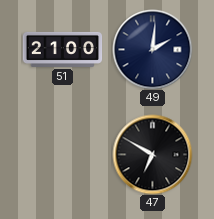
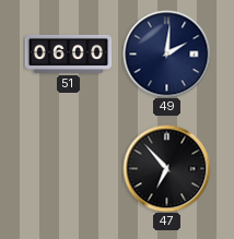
51: 21:00 -> 06:00 (68, 53)
47: 6:50 -> 6:53 (166, 168)
